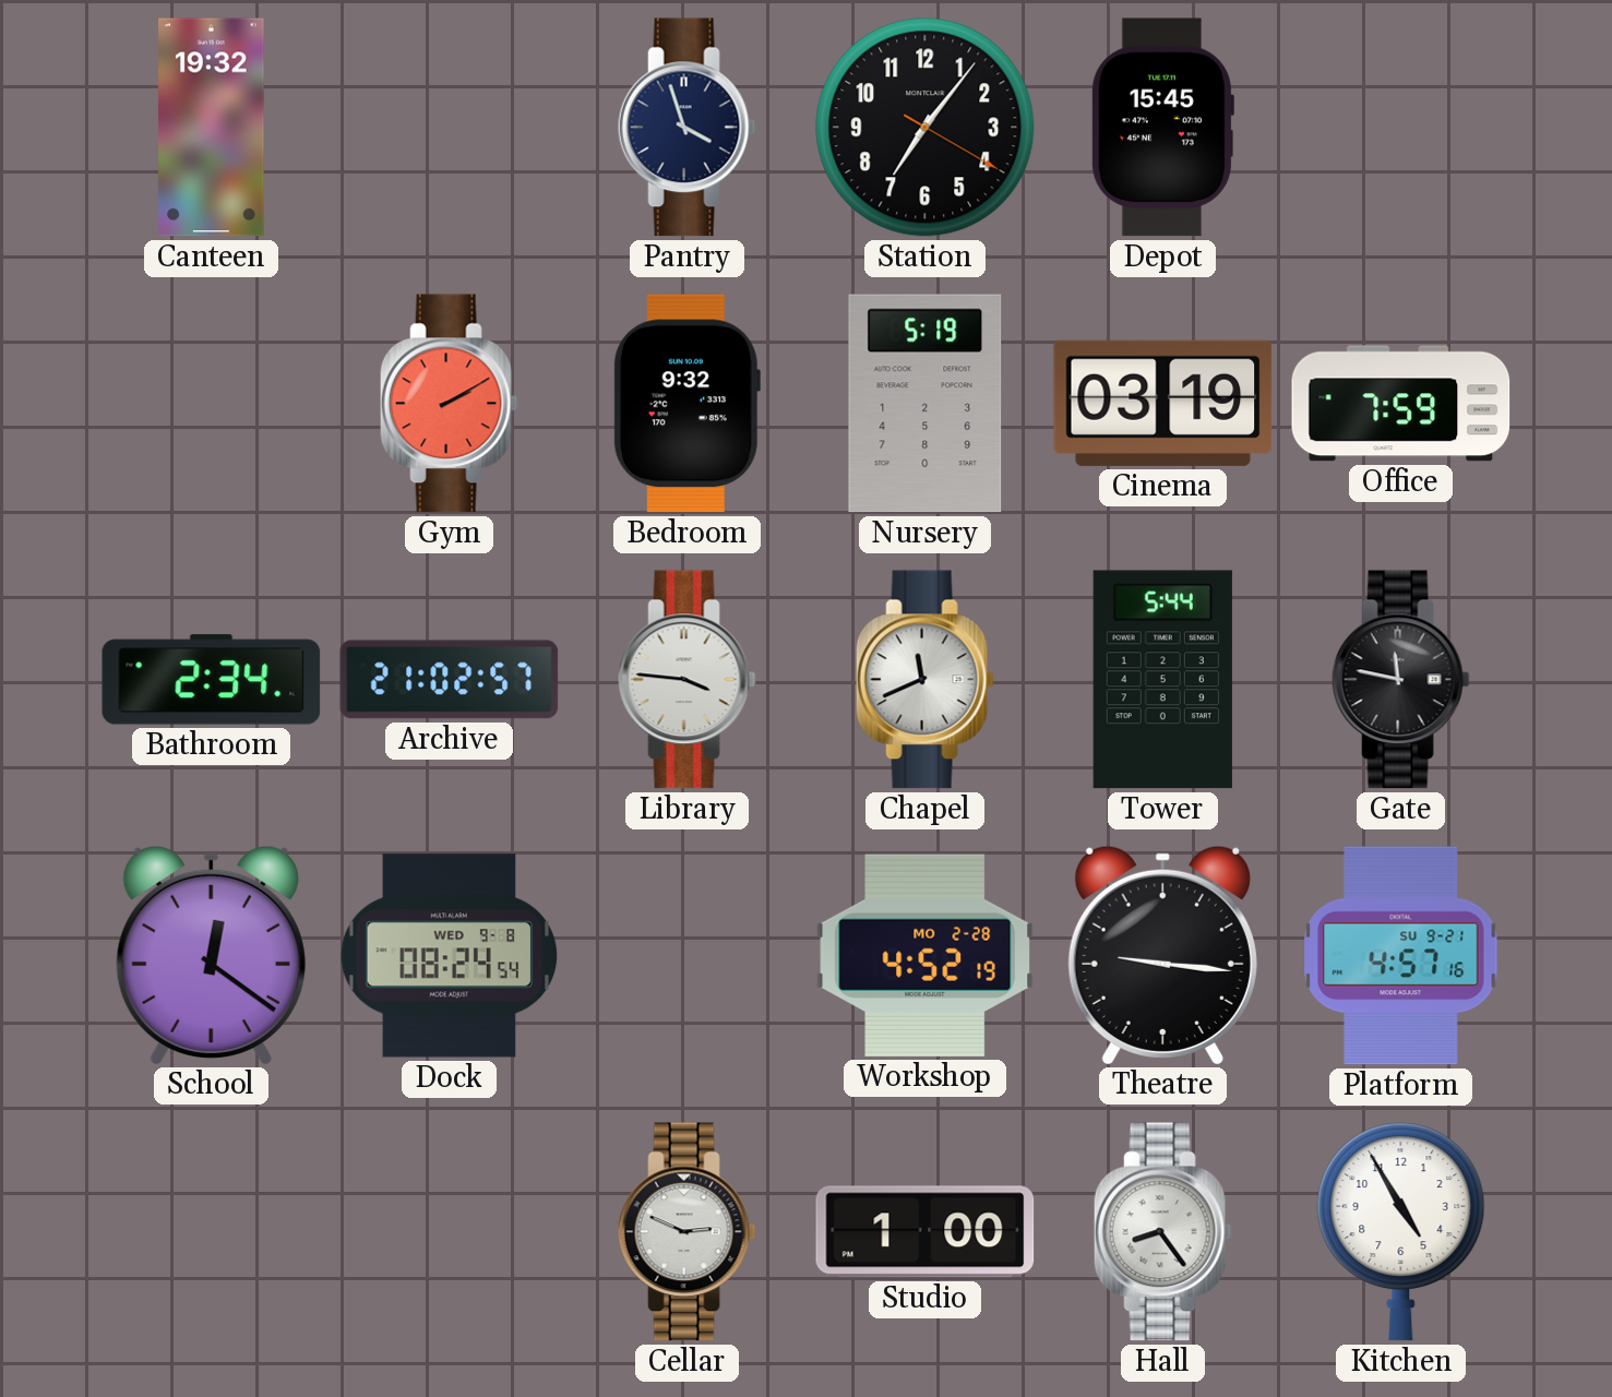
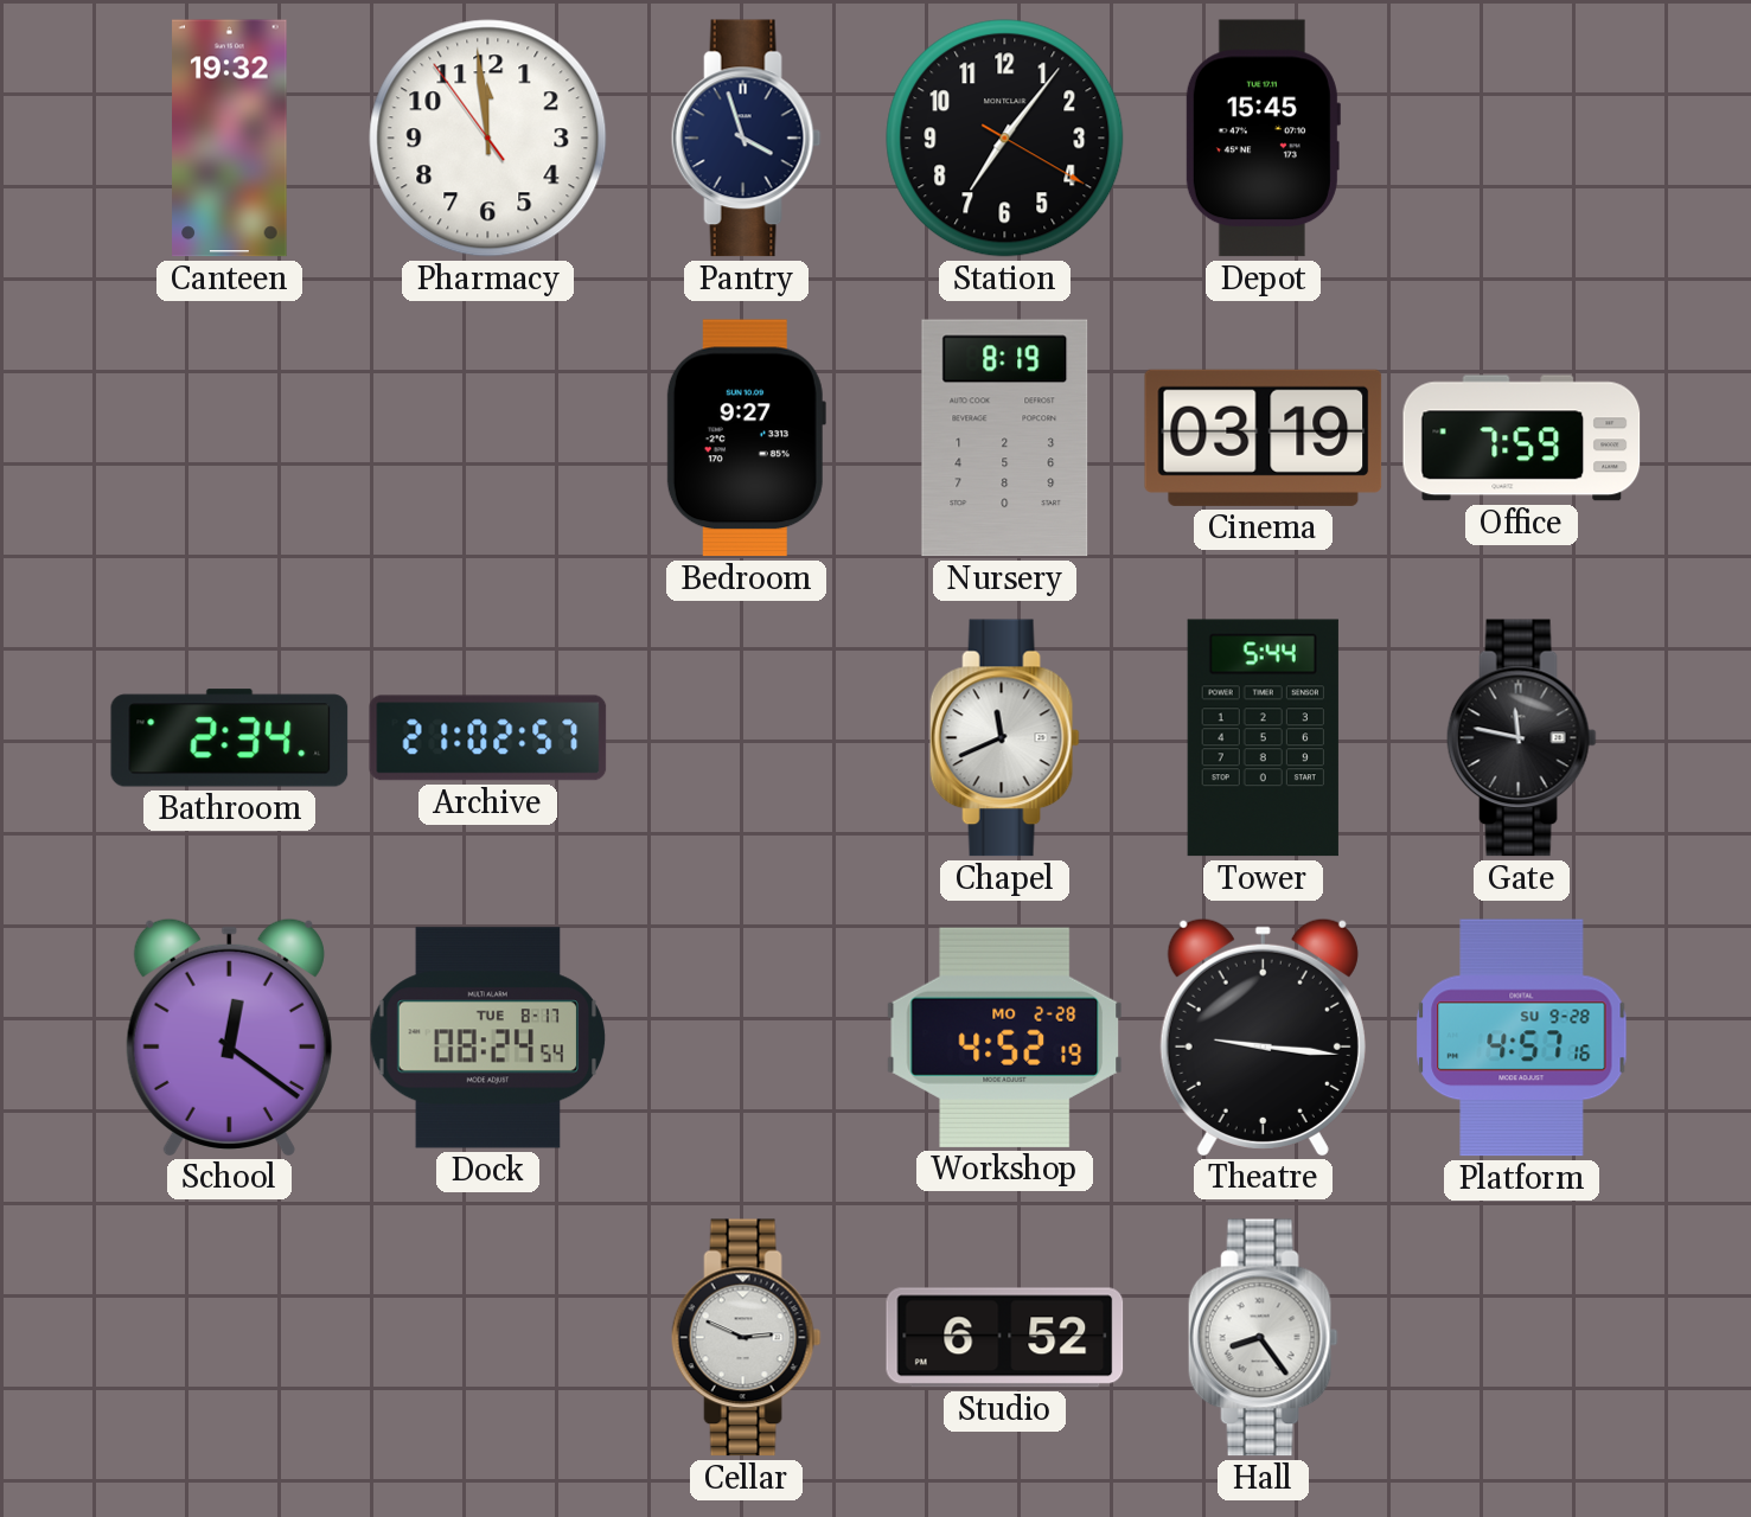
Pharmacy: none -> 11:58 (488, 139)
Gym: 2:10 -> none (449, 404)
Bedroom: 9:32 -> 9:27 (746, 439)
Nursery: 5:19 -> 8:19 (1005, 439)
Library: 3:46 -> none (686, 680)
Dock date: WED 9-8 -> TUE 8-17 (488, 1038)
Platform date: SU 9-21 -> SU 9-28 (1522, 1038)
Studio: 1:00 -> 6:52 (1005, 1338)
Kitchen: 4:55 -> none (1401, 1232)
